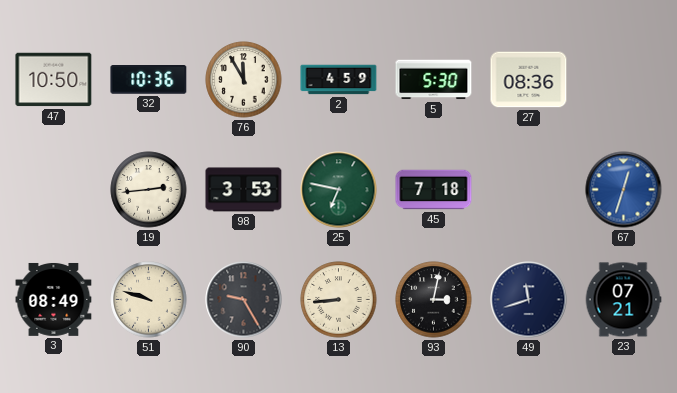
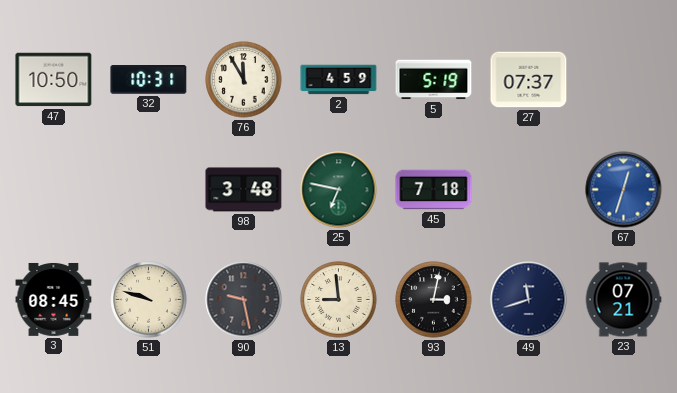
32: 10:36 -> 10:31 (149, 80)
5: 5:30 -> 5:19 (434, 80)
27: 08:36 -> 07:37 (529, 80)
19: 2:44 -> none (149, 190)
98: 3:53 -> 3:48 (244, 190)
3: 08:49 -> 08:45 (54, 299)
90: 9:25 -> 9:28 (244, 300)
13: 8:44 -> 8:59 (339, 300)
